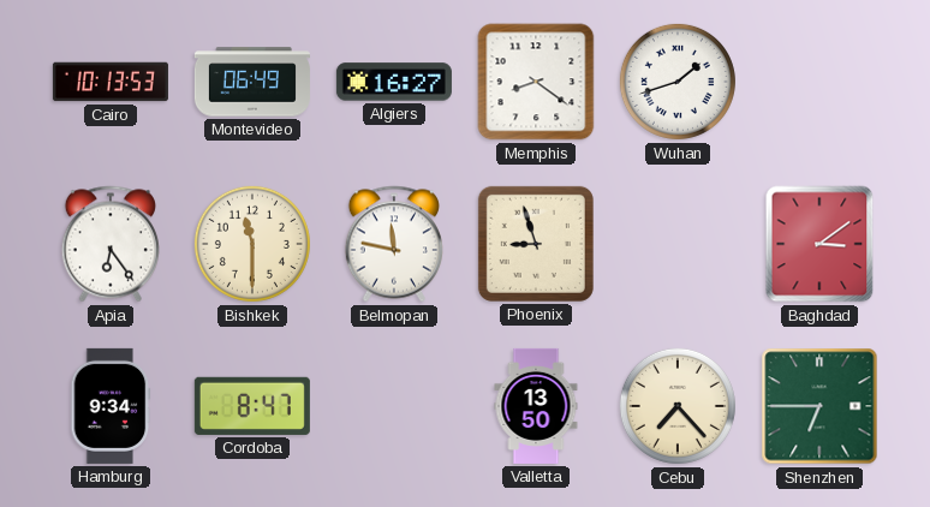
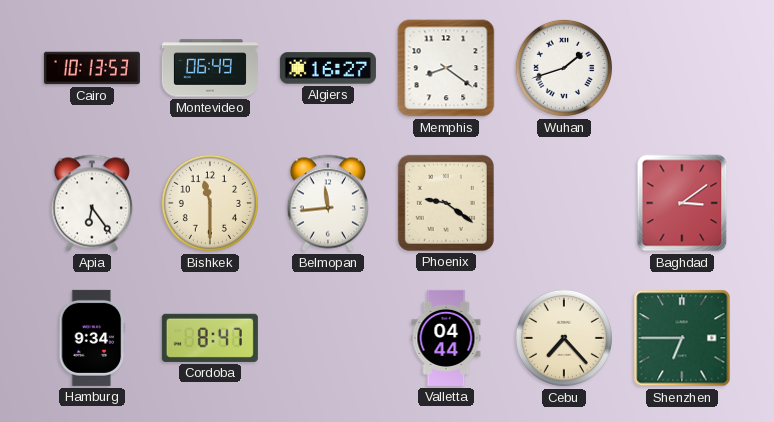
Belmopan: 11:47 -> 11:44 (327, 203)
Phoenix: 8:57 -> 9:21 (446, 203)
Valletta: 13:50 -> 04:44 (446, 338)
